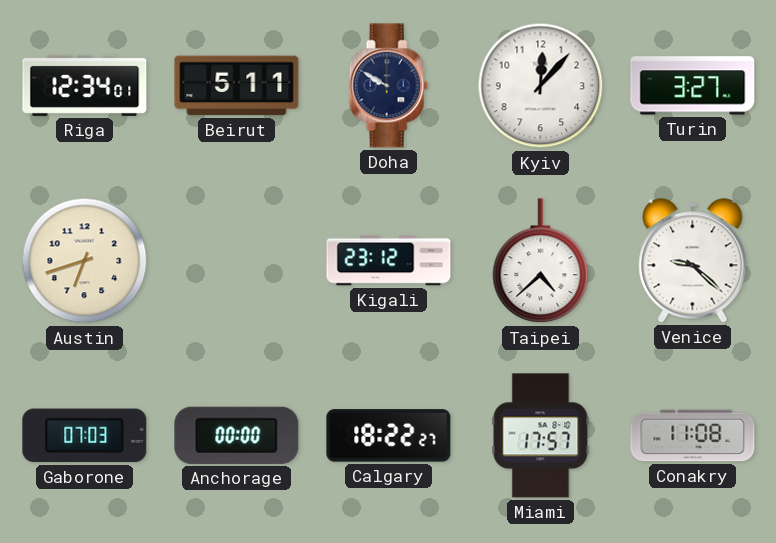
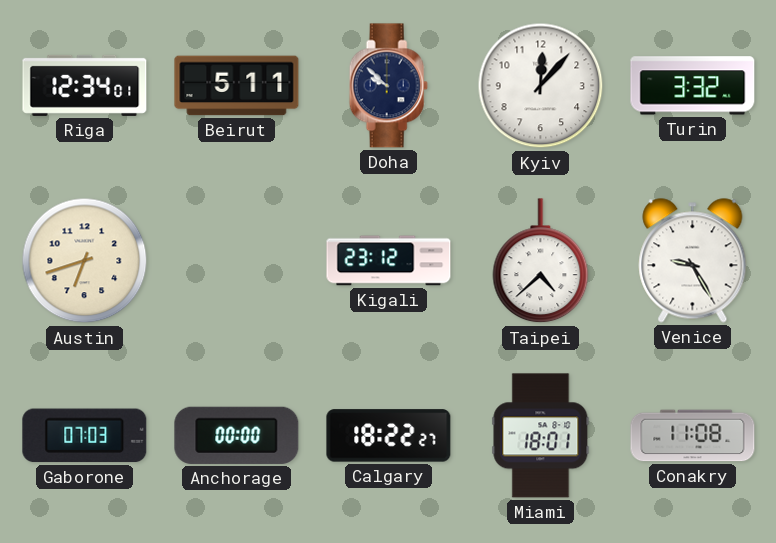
Doha: 9:50 -> 9:52 (388, 86)
Turin: 3:27 -> 3:32 (693, 86)
Venice: 9:22 -> 9:25 (693, 261)
Miami: 17:57 -> 18:01 (541, 436)
